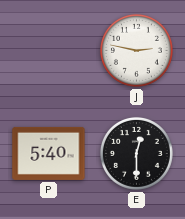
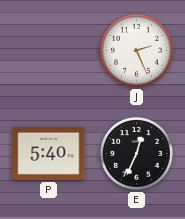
J: 2:47 -> 2:26 (136, 50)
E: 12:30 -> 12:34 (136, 153)
